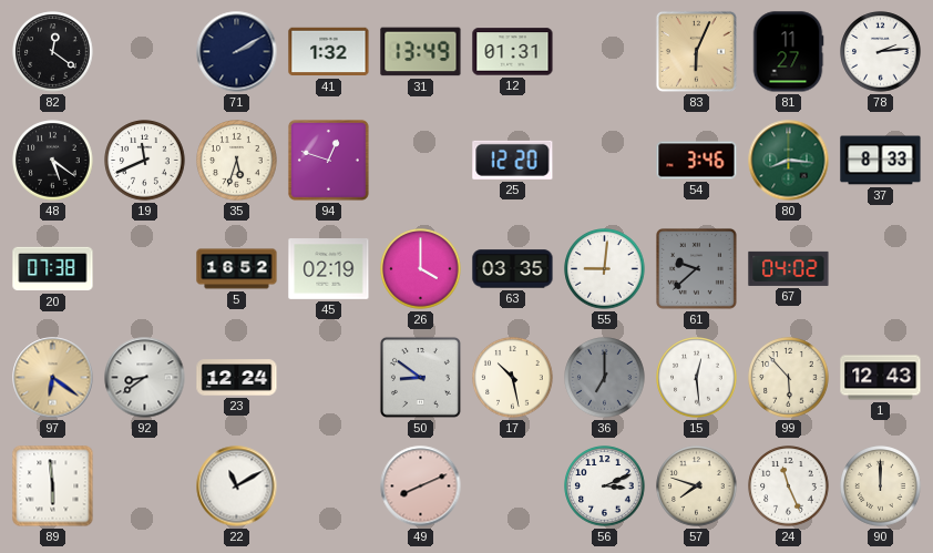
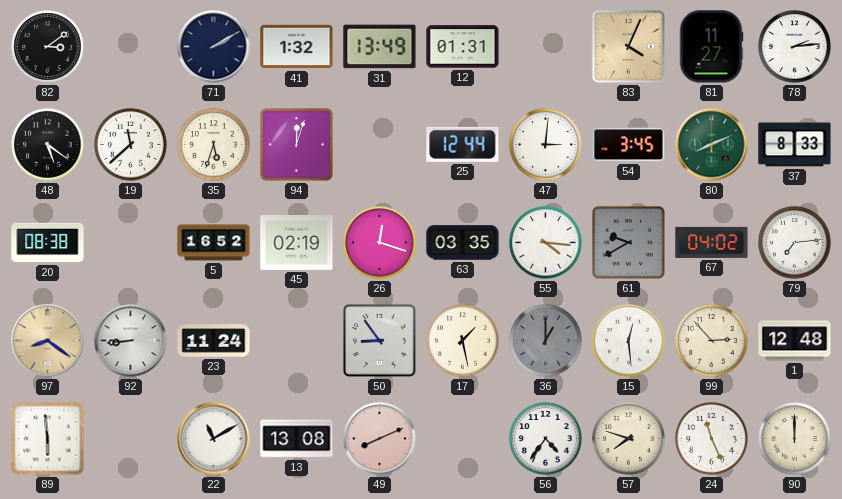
82: 12:21 -> 3:09 (48, 47)
83: 6:04 -> 4:04 (628, 46)
19: 11:41 -> 11:38 (131, 145)
94: 12:48 -> 12:03 (296, 144)
25: 12:20 -> 12:44 (463, 144)
47: none -> 3:01 (546, 145)
54: 3:46 -> 3:45 (629, 145)
80: 8:16 -> 8:11 (712, 145)
20: 07:38 -> 08:38 (48, 243)
26: 4:00 -> 12:18 (380, 243)
55: 9:01 -> 4:16 (546, 243)
61: 9:38 -> 9:40 (628, 242)
79: none -> 7:14 (795, 243)
97: 6:21 -> 8:21 (48, 341)
92: 8:39 -> 8:44 (131, 341)
23: 12:24 -> 11:24 (214, 341)
50: 8:51 -> 8:54 (379, 340)
17: 10:28 -> 1:28 (463, 341)
36: 7:00 -> 1:00 (546, 341)
99: 5:53 -> 2:53 (712, 341)
1: 12:43 -> 12:48 (795, 341)
13: none -> 13:08 (297, 439)
56: 3:11 -> 4:36 (546, 439)
